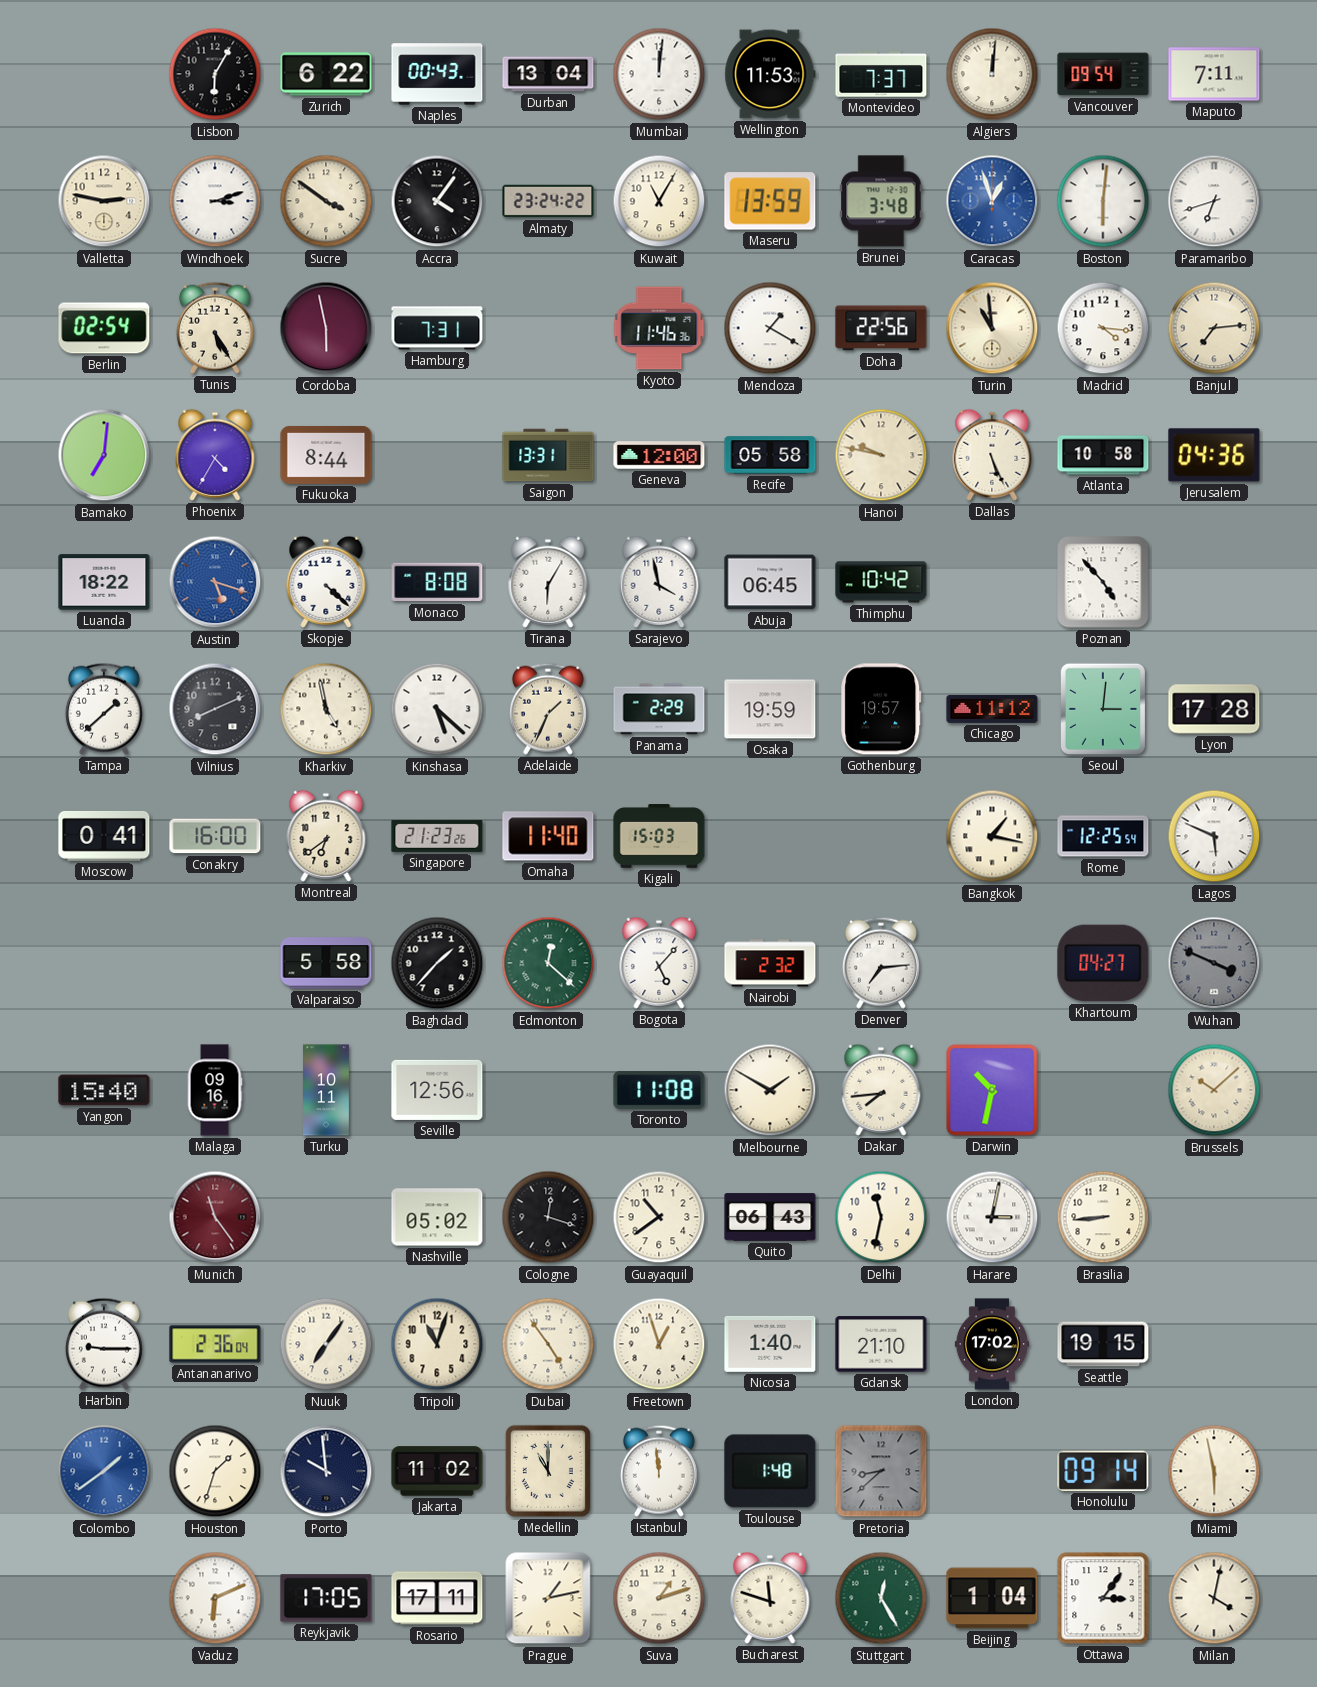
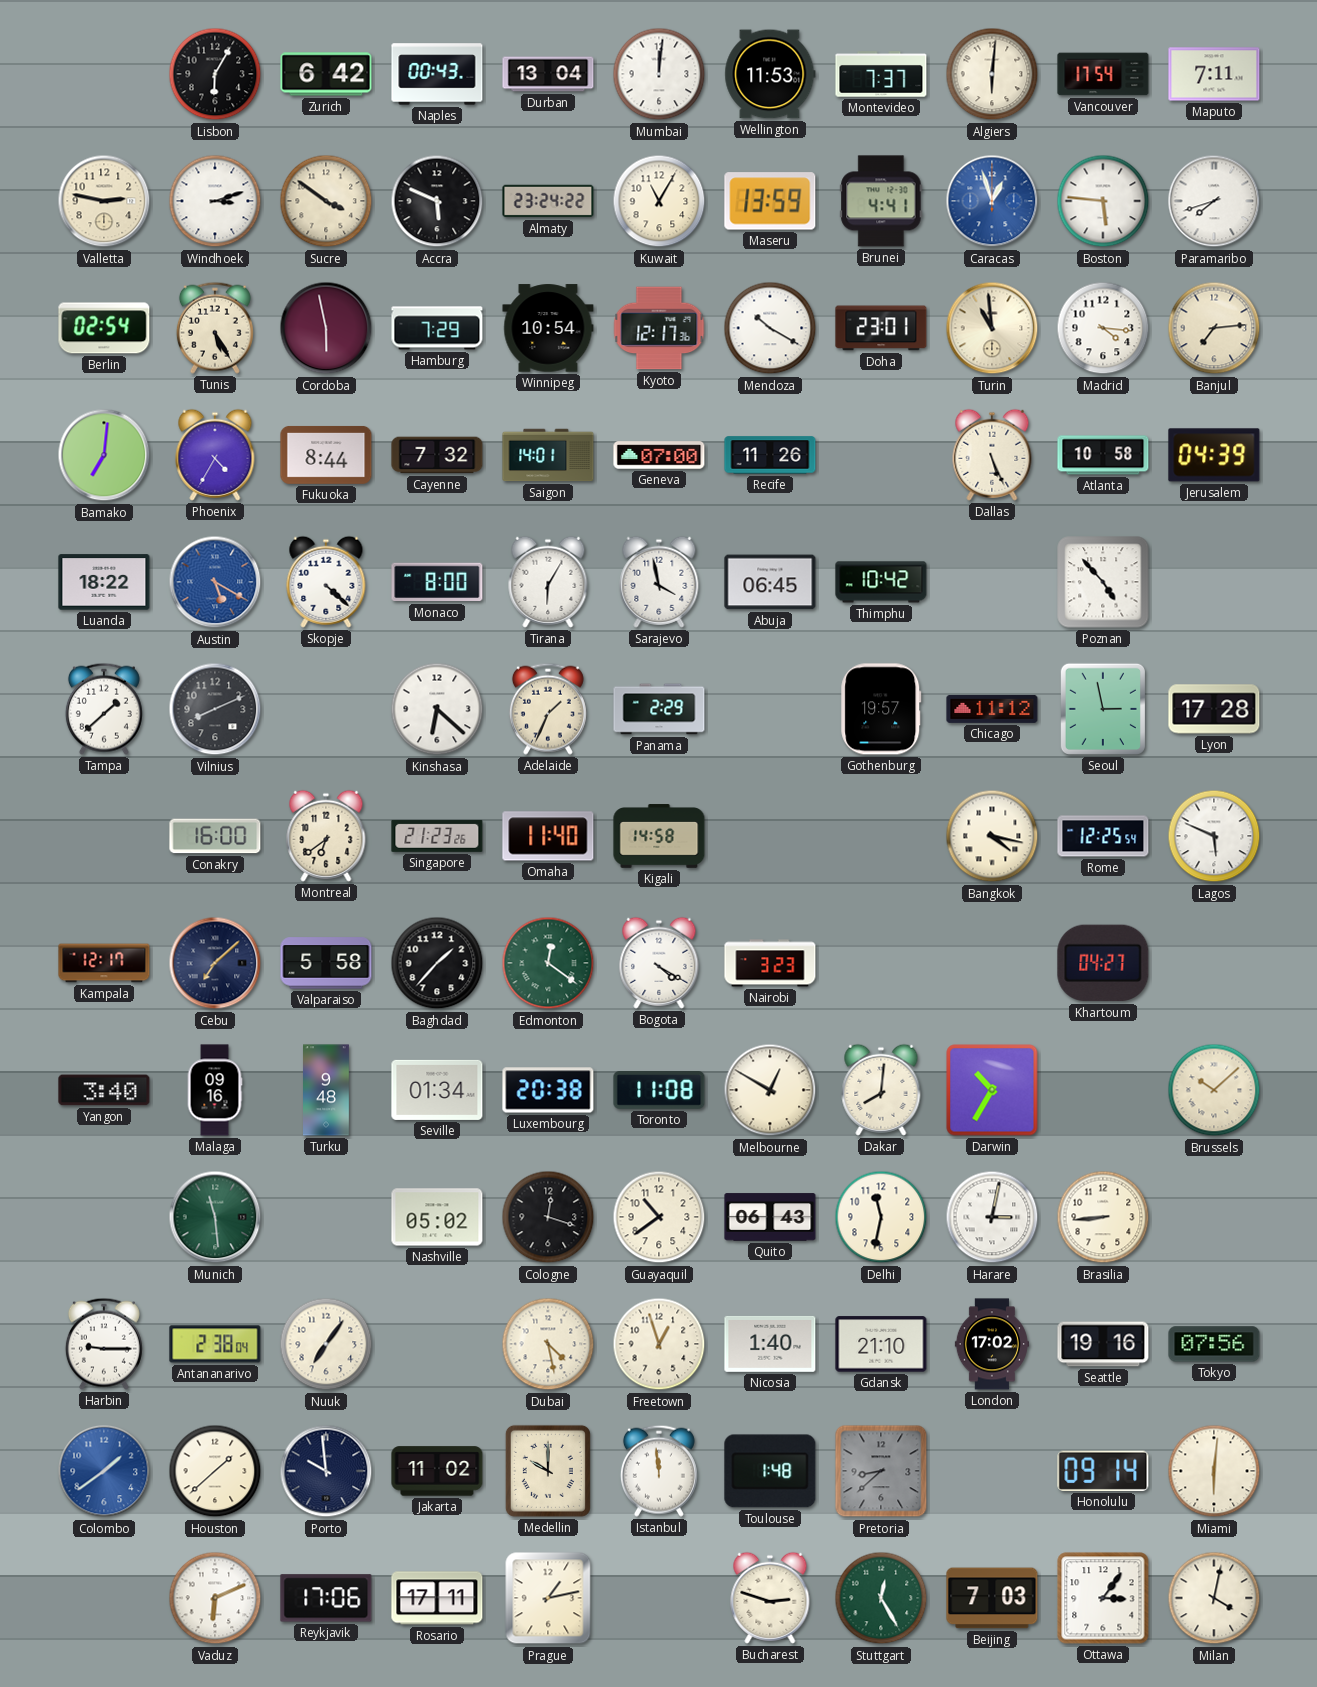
Zurich: 6:22 -> 6:42 (326, 74)
Algiers: 12:01 -> 6:01 (992, 74)
Vancouver: 09:54 -> 17:54 (1103, 74)
Accra: 4:06 -> 5:49 (437, 201)
Brunei: 3:48 -> 4:41 (881, 201)
Boston: 6:01 -> 5:46 (1103, 201)
Paramaribo: 6:42 -> 7:42 (1214, 201)
Hamburg: 7:31 -> 7:29 (437, 328)
Winnipeg: none -> 10:54 (548, 328)
Kyoto: 11:46 -> 12:17 (659, 328)
Mendoza: 1:20 -> 10:20 (770, 328)
Doha: 22:56 -> 23:01 (881, 328)
Cayenne: none -> 7:32 (437, 455)
Saigon: 13:31 -> 14:01 (548, 455)
Geneva: 12:00 -> 07:00 (659, 455)
Recife: 05:58 -> 11:26 (770, 455)
Hanoi: 9:47 -> none (881, 455)
Jerusalem: 04:36 -> 04:39 (1214, 455)
Austin: 5:18 -> 5:20 (215, 582)
Monaco: 8:08 -> 8:00 (437, 582)
Kharkiv: 4:58 -> none (326, 709)
Kinshasa: 5:22 -> 6:22 (437, 709)
Osaka: 19:59 -> none (770, 709)
Seoul: 3:01 -> 2:58 (1103, 709)
Moscow: 0:41 -> none (104, 836)
Kigali: 15:03 -> 14:58 (659, 836)
Bangkok: 1:17 -> 4:17 (992, 836)
Kampala: none -> 12:17 (104, 963)
Cebu: none -> 7:08 (215, 963)
Edmonton: 12:22 -> 12:21 (548, 963)
Bogota: 5:07 -> 4:20 (659, 963)
Nairobi: 2:32 -> 3:23 (770, 963)
Denver: 7:14 -> none (881, 963)
Wuhan: 3:49 -> none (1214, 963)
Yangon: 15:40 -> 3:40 (104, 1090)
Turku: 10:11 -> 9:48 (326, 1090)
Seville: 12:56 -> 01:34 (437, 1090)
Luxembourg: none -> 20:38 (548, 1090)
Melbourne: 1:50 -> 12:50 (770, 1090)
Dakar: 7:44 -> 8:01 (881, 1090)
Darwin: 10:32 -> 10:35 (992, 1090)
Munich: 11:24 -> 11:29 (215, 1217)
Munich dial: burgundy -> green (215, 1217)
Antananarivo: 2:36 -> 2:38 (215, 1344)
Tripoli: 11:03 -> none (437, 1344)
Dubai: 4:54 -> 4:28 (548, 1344)
Seattle: 19:15 -> 19:16 (1103, 1344)
Tokyo: none -> 07:56 (1214, 1344)
Houston: 1:33 -> 1:38 (215, 1471)
Medellin: 11:00 -> 10:00 (548, 1471)
Miami: 5:58 -> 6:01 (1214, 1471)
Reykjavik: 17:05 -> 17:06 (326, 1598)
Suva: 1:12 -> none (659, 1598)
Bucharest: 11:48 -> 2:48 (770, 1598)
Beijing: 1:04 -> 7:03 (992, 1598)
